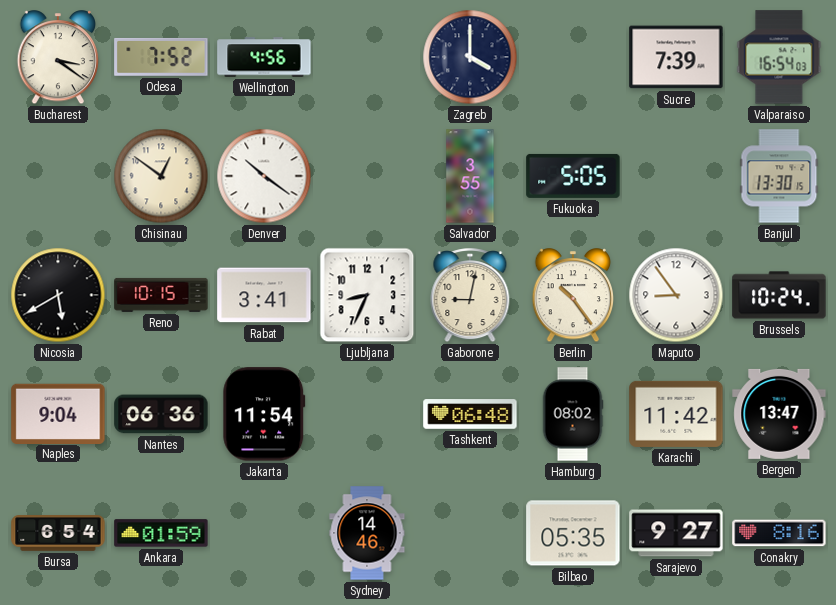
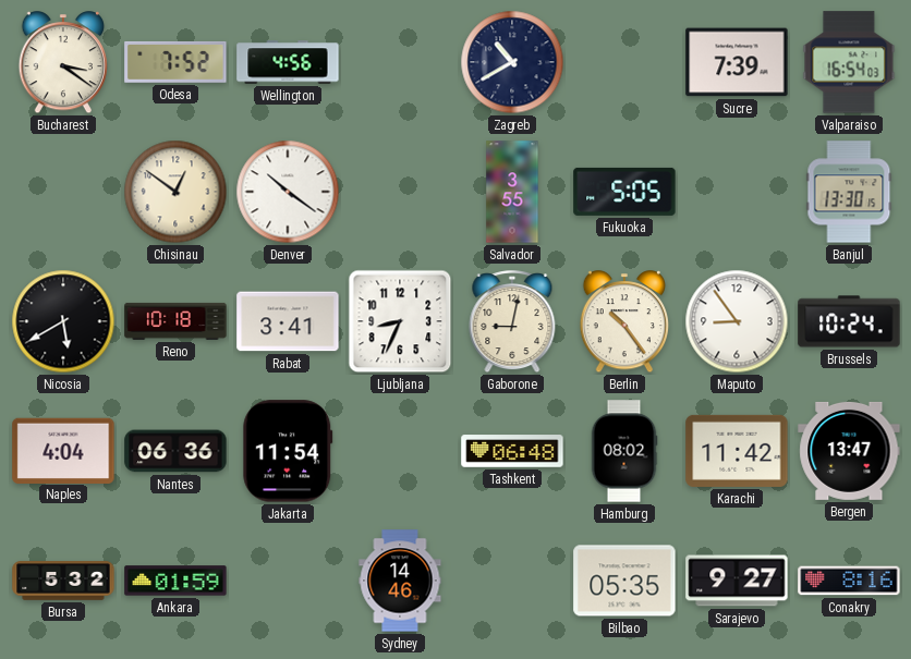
Zagreb: 4:00 -> 10:40 (512, 62)
Reno: 10:15 -> 10:18 (175, 321)
Naples: 9:04 -> 4:04 (63, 450)
Bursa: 6:54 -> 5:32 (63, 581)
